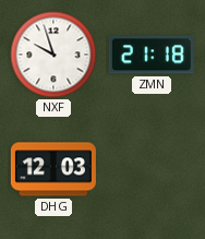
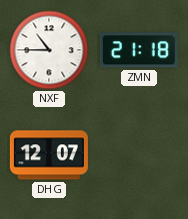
NXF: 9:57 -> 10:45 (49, 50)
DHG: 12:03 -> 12:07 (49, 155)
